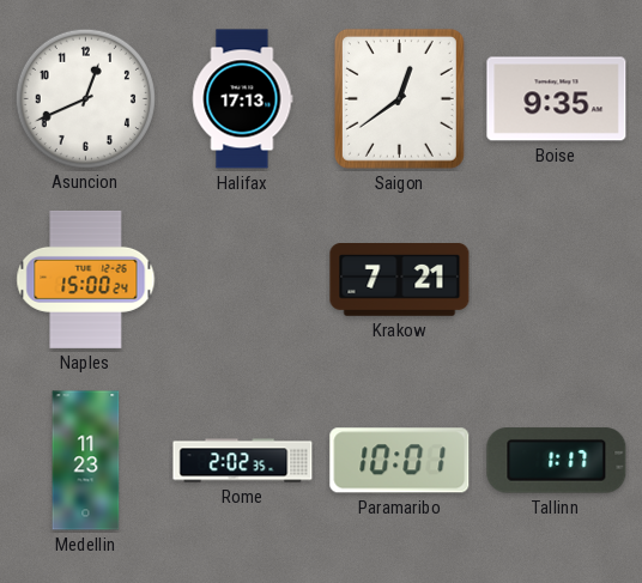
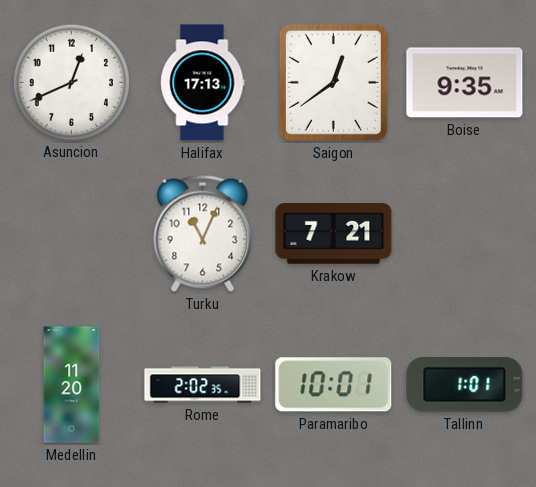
Naples: 15:00 -> none (86, 279)
Turku: none -> 11:04 (203, 233)
Medellin: 11:23 -> 11:20 (72, 385)
Tallinn: 1:17 -> 1:01 (465, 385)
